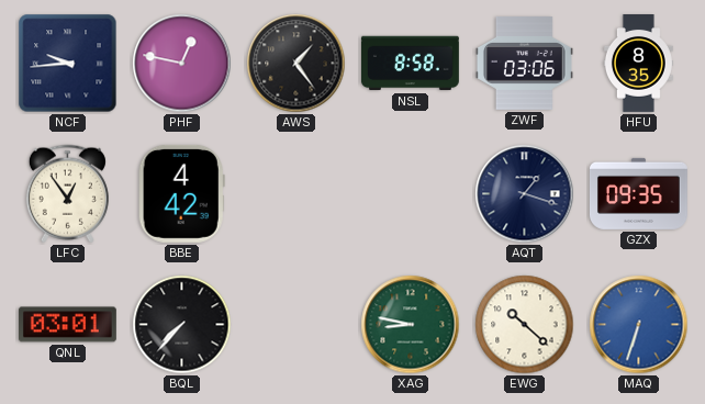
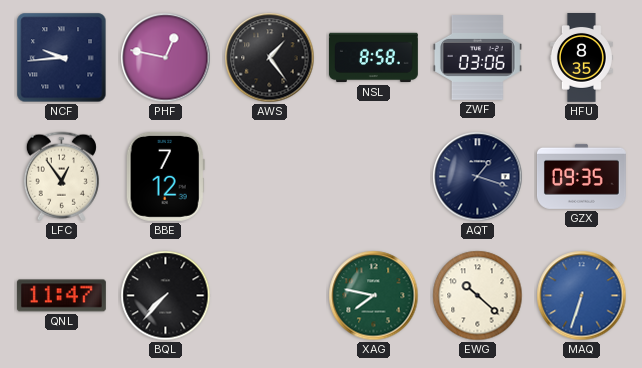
BBE: 4:42 -> 7:12 (165, 176)
QNL: 03:01 -> 11:47 (61, 296)
XAG: 8:47 -> 7:47 (374, 296)
